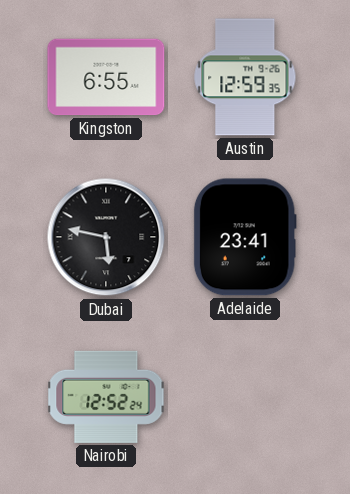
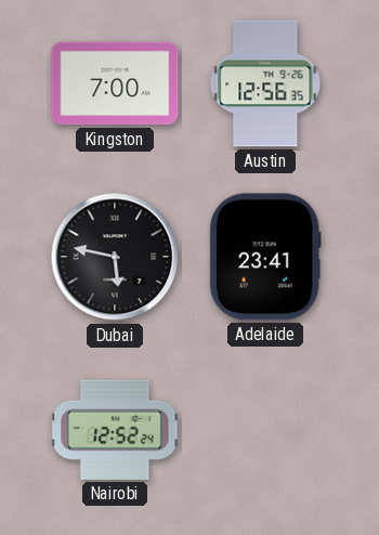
Kingston: 6:55 -> 7:00 (115, 83)
Austin: 12:59 -> 12:56 (265, 83)
